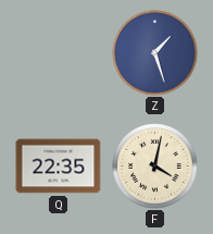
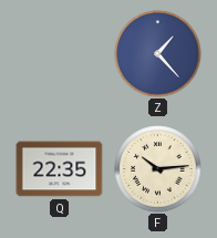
Z: 1:27 -> 1:23 (158, 54)
F: 4:02 -> 10:14 (158, 169)
